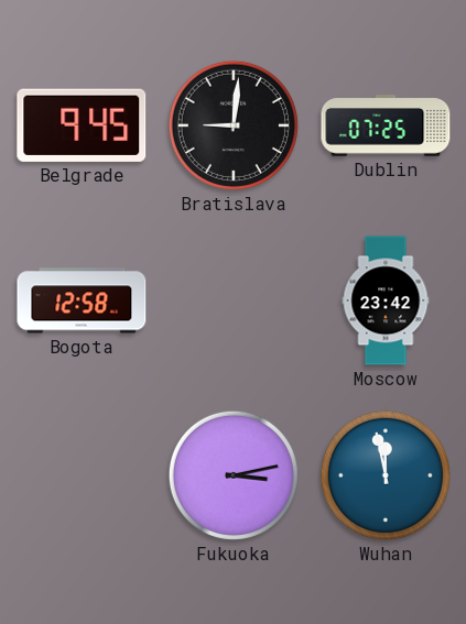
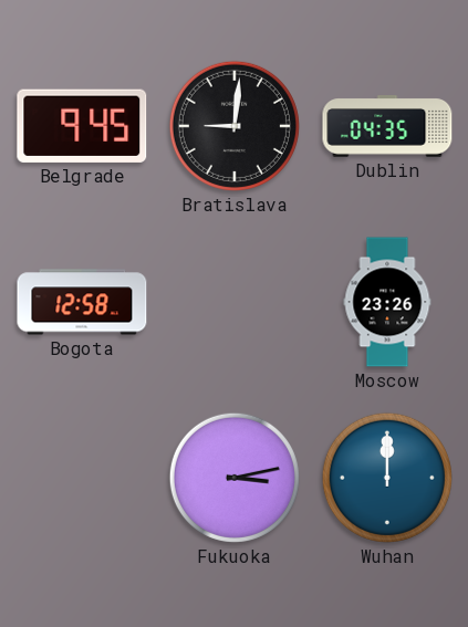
Dublin: 07:25 -> 04:35 (387, 126)
Moscow: 23:42 -> 23:26 (387, 302)
Wuhan: 11:58 -> 12:00 (387, 478)
